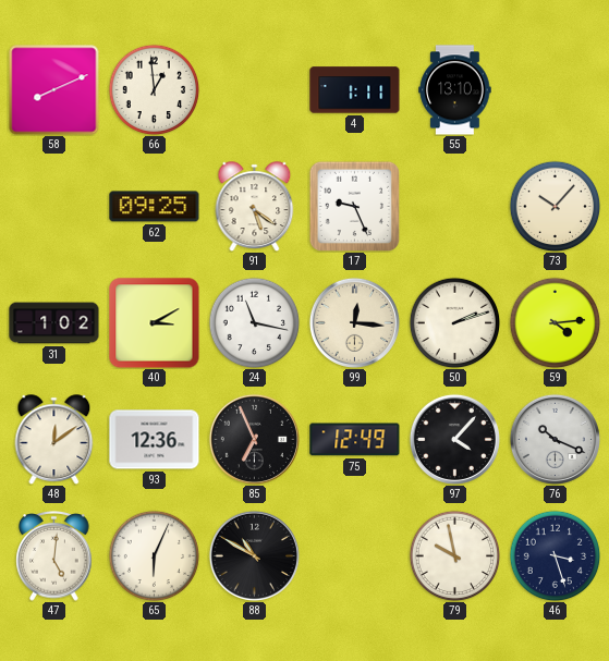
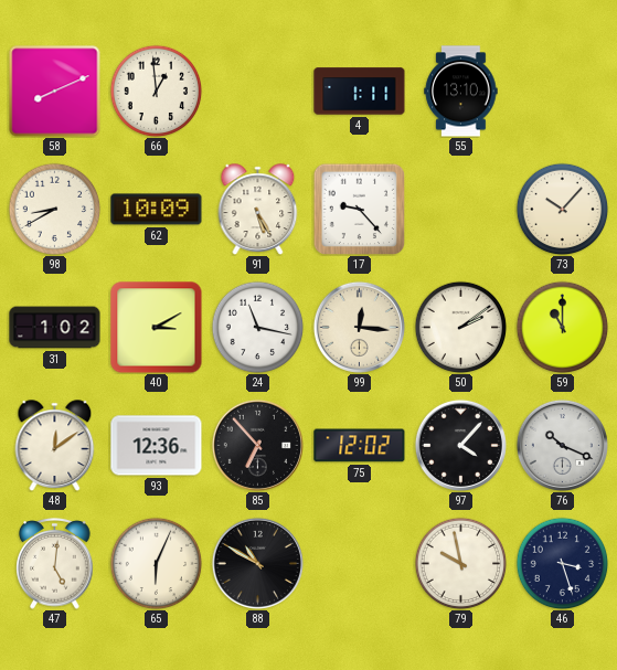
98: none -> 8:40 (54, 209)
62: 09:25 -> 10:09 (157, 210)
91: 5:21 -> 5:25 (258, 210)
17: 9:26 -> 9:23 (359, 209)
50: 2:12 -> 2:09 (460, 327)
59: 4:14 -> 11:00 (562, 327)
85: 6:56 -> 6:53 (257, 445)
75: 12:49 -> 12:02 (360, 446)
